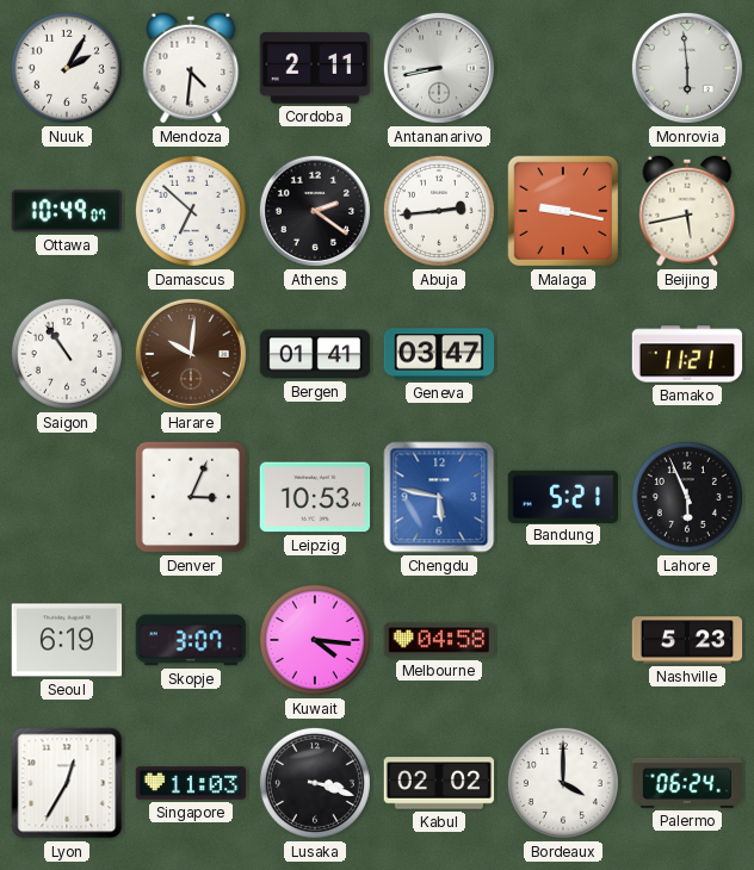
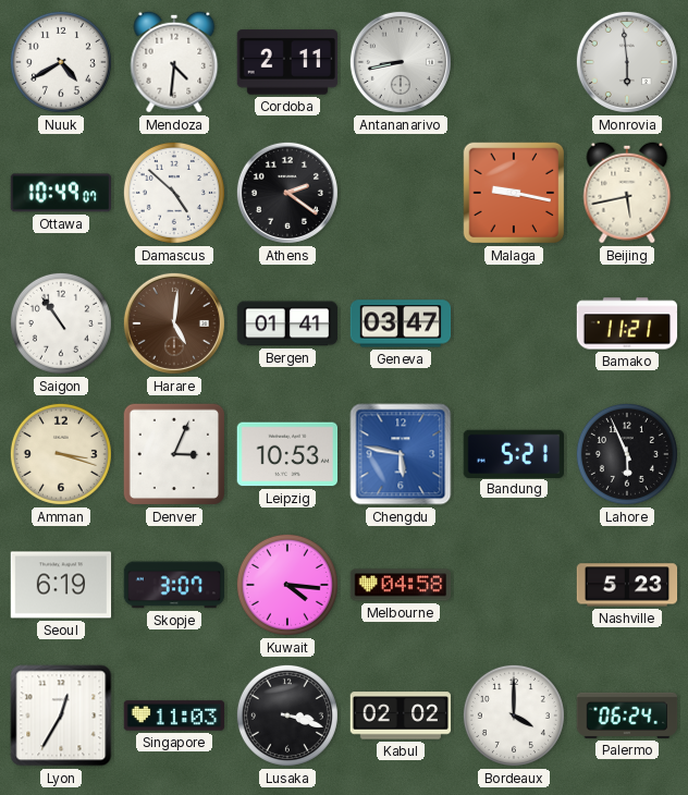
Nuuk: 2:05 -> 4:40 (61, 62)
Damascus: 6:52 -> 4:52 (174, 193)
Abuja: 2:44 -> none (439, 211)
Harare: 10:01 -> 5:01 (174, 323)
Amman: none -> 3:18 (61, 454)
